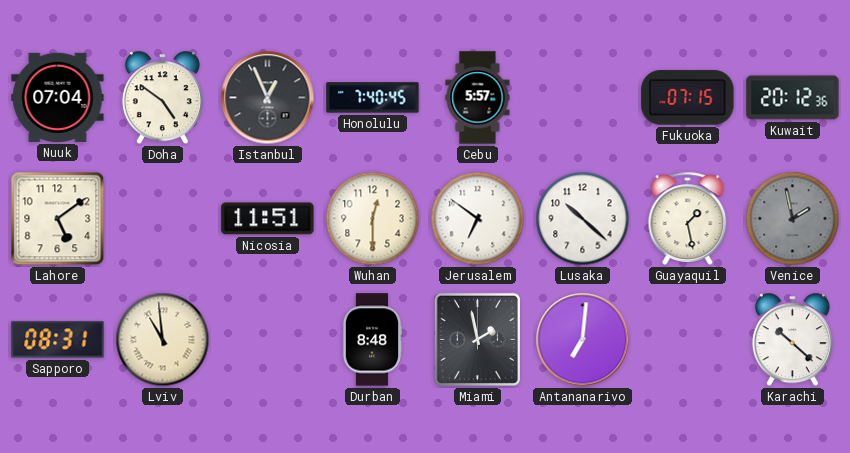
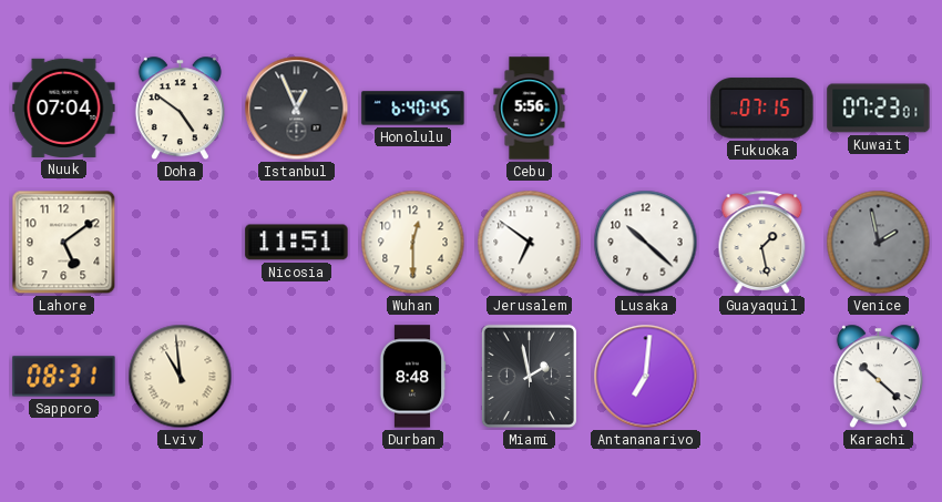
Honolulu: 7:40 -> 6:40 (413, 109)
Cebu: 5:57 -> 5:56 (530, 109)
Kuwait: 20:12 -> 07:23 (879, 109)
